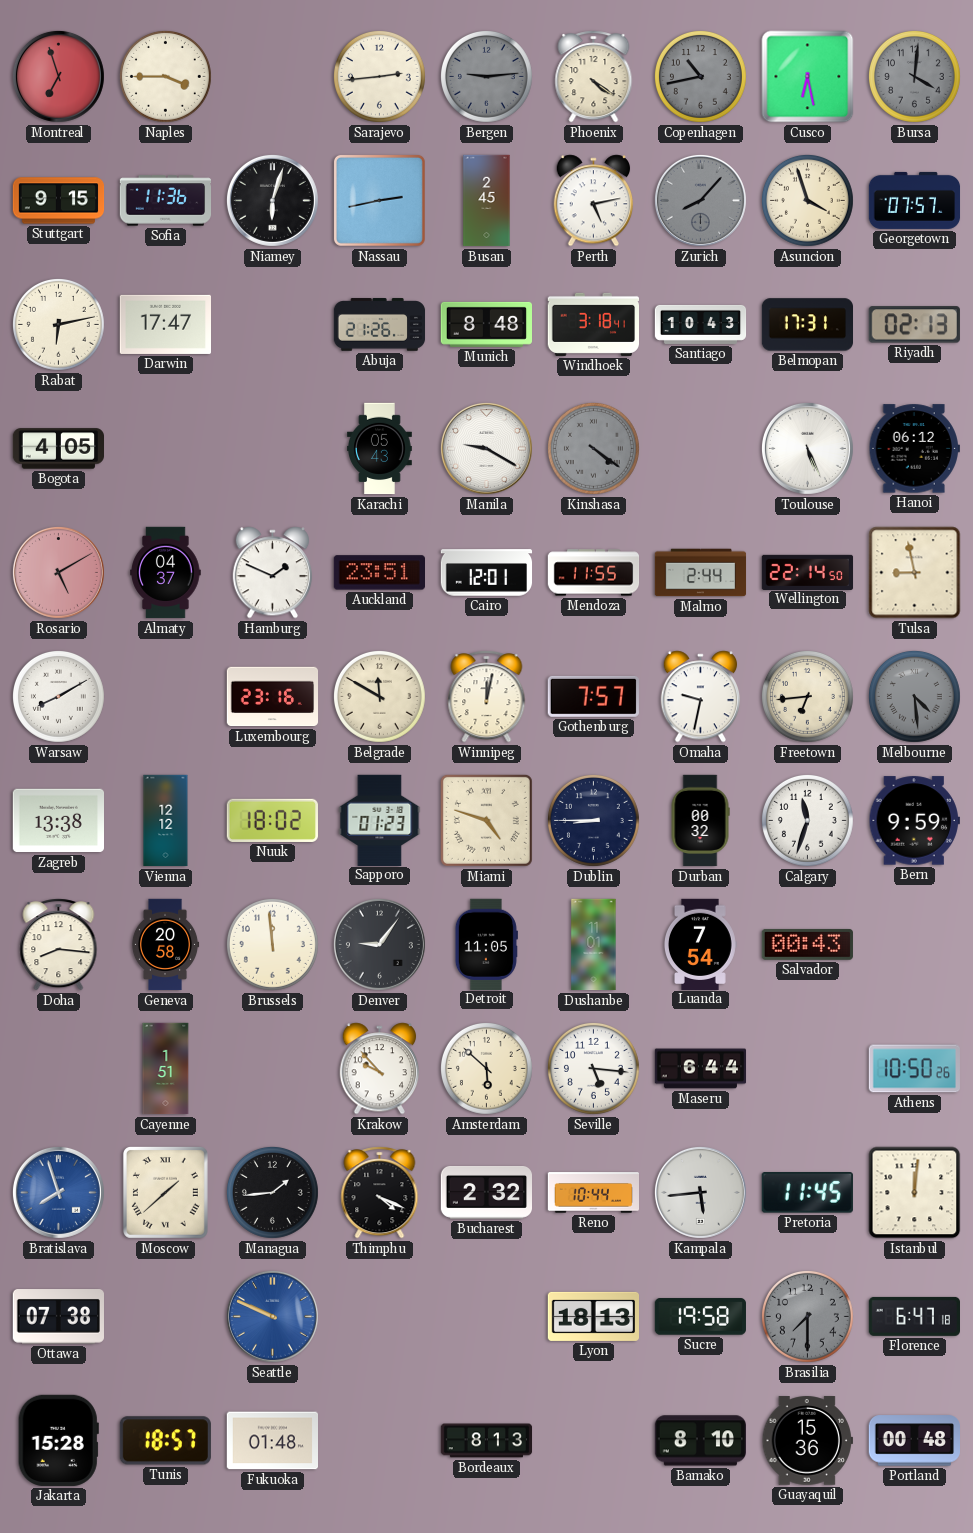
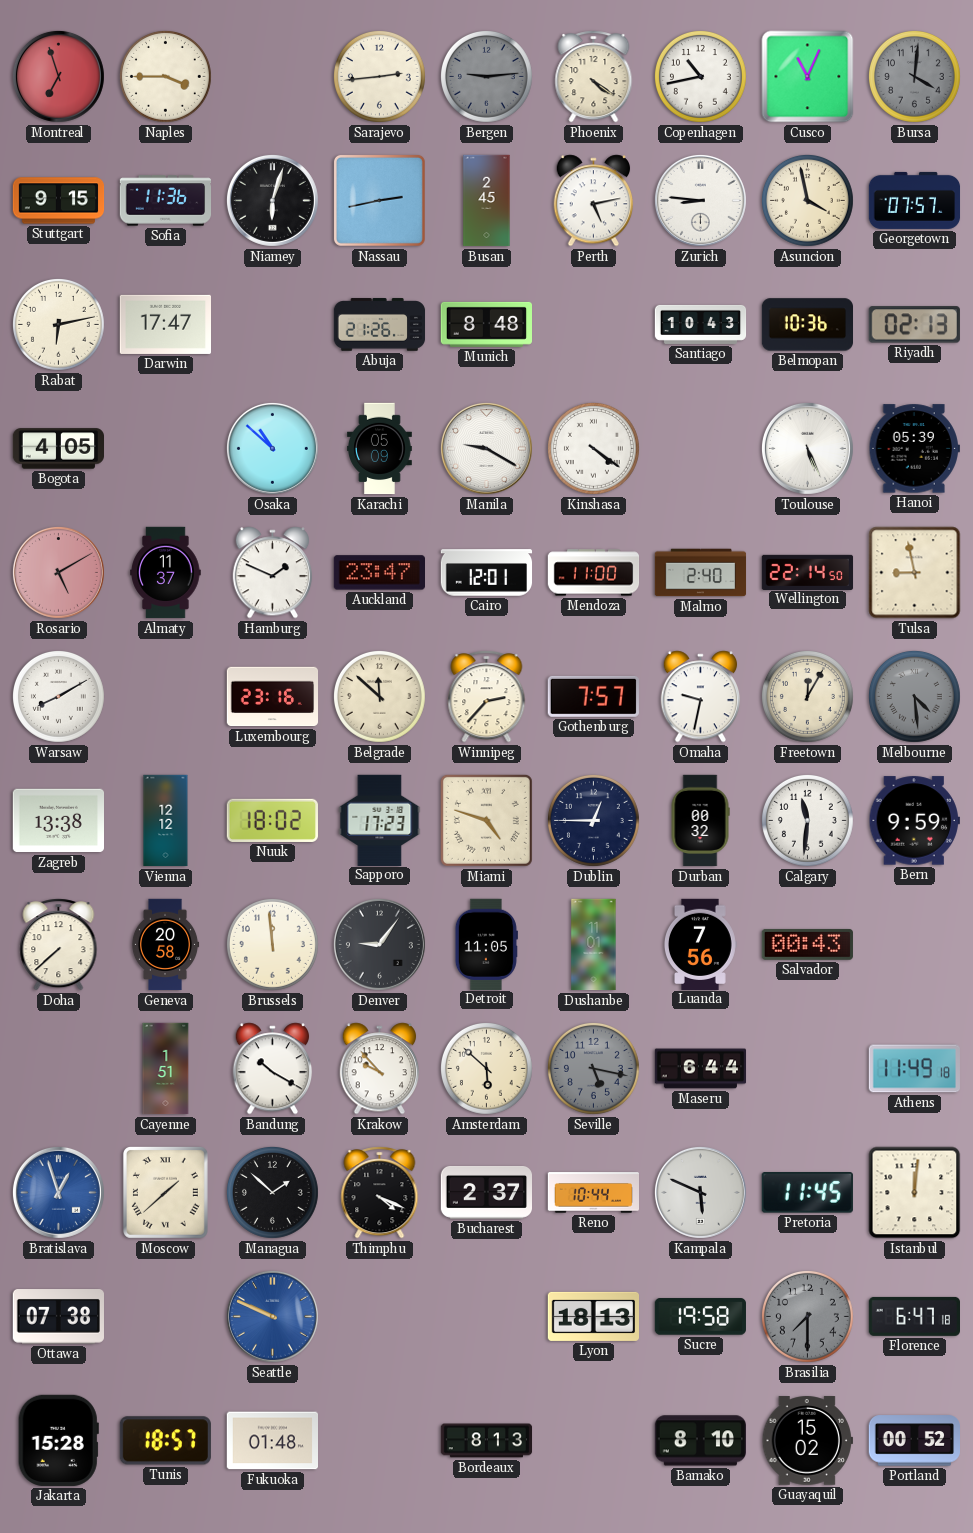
Copenhagen dial: grey -> white (700, 76)
Cusco: 6:28 -> 11:04 (808, 77)
Zurich: 8:07 -> 8:46 (700, 200)
Zurich dial: grey -> white (700, 200)
Asuncion: 3:57 -> 3:58 (807, 200)
Windhoek: 3:18 -> none (593, 324)
Belmopan: 17:31 -> 10:36 (807, 325)
Osaka: none -> 10:52 (272, 448)
Karachi: 05:43 -> 05:09 (380, 449)
Kinshasa dial: grey -> white (593, 448)
Hanoi: 06:12 -> 05:39 (914, 449)
Almaty: 04:37 -> 11:37 (166, 573)
Auckland: 23:51 -> 23:47 (379, 573)
Mendoza: 11:55 -> 11:00 (594, 573)
Malmo: 2:44 -> 2:40 (701, 573)
Belgrade: 11:50 -> 11:52 (379, 696)
Winnipeg: 12:02 -> 2:37 (487, 697)
Freetown: 6:44 -> 12:05 (807, 696)
Sapporo: 01:23 -> 17:23 (380, 820)
Dublin: 8:45 -> 12:45 (593, 820)
Calgary: 11:33 -> 11:31 (807, 820)
Doha: 8:16 -> 7:38 (59, 945)
Luanda: 7:54 -> 7:56 (700, 944)
Bandung: none -> 10:20 (273, 1069)
Seville: 5:16 -> 5:17 (593, 1068)
Seville dial: white -> grey (593, 1068)
Athens: 10:50 -> 11:49 (914, 1069)
Bratislava: 7:57 -> 12:57 (58, 1192)
Managua: 1:44 -> 1:52 (272, 1192)
Bucharest: 2:32 -> 2:37 (486, 1193)
Kampala: 5:44 -> 5:49 (700, 1192)
Guayaquil: 15:36 -> 15:02 (807, 1441)
Portland: 00:48 -> 00:52 (914, 1441)
